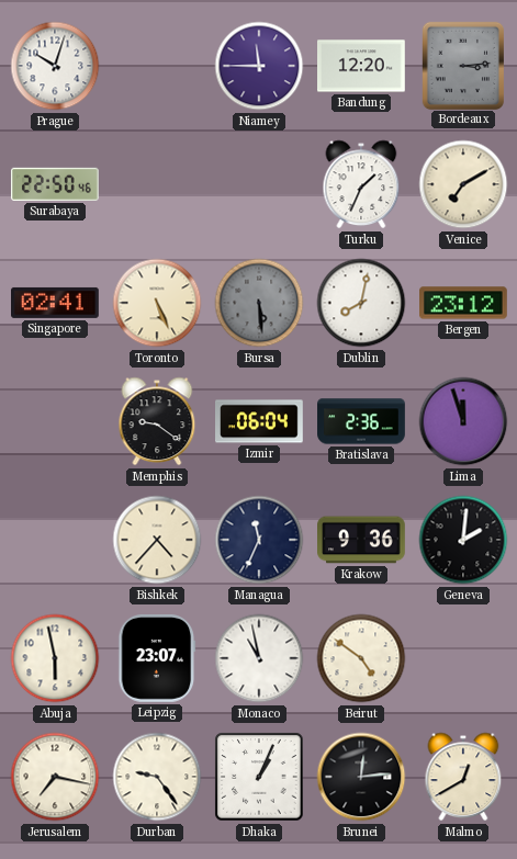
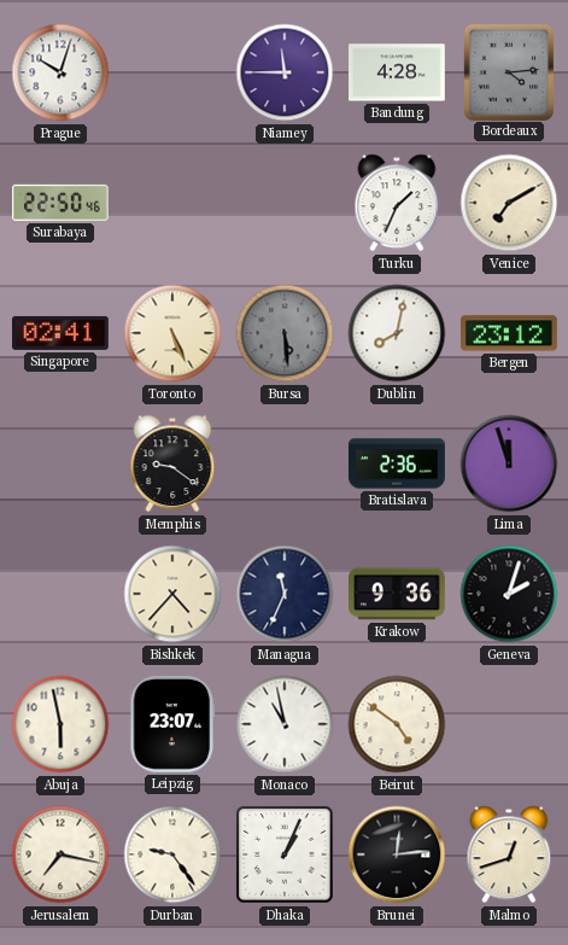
Bandung: 12:20 -> 4:28 (398, 72)
Bordeaux: 3:14 -> 4:14 (508, 71)
Izmir: 06:04 -> none (260, 421)
Geneva: 2:01 -> 2:03 (509, 594)
Malmo: 12:40 -> 12:42 (509, 854)
